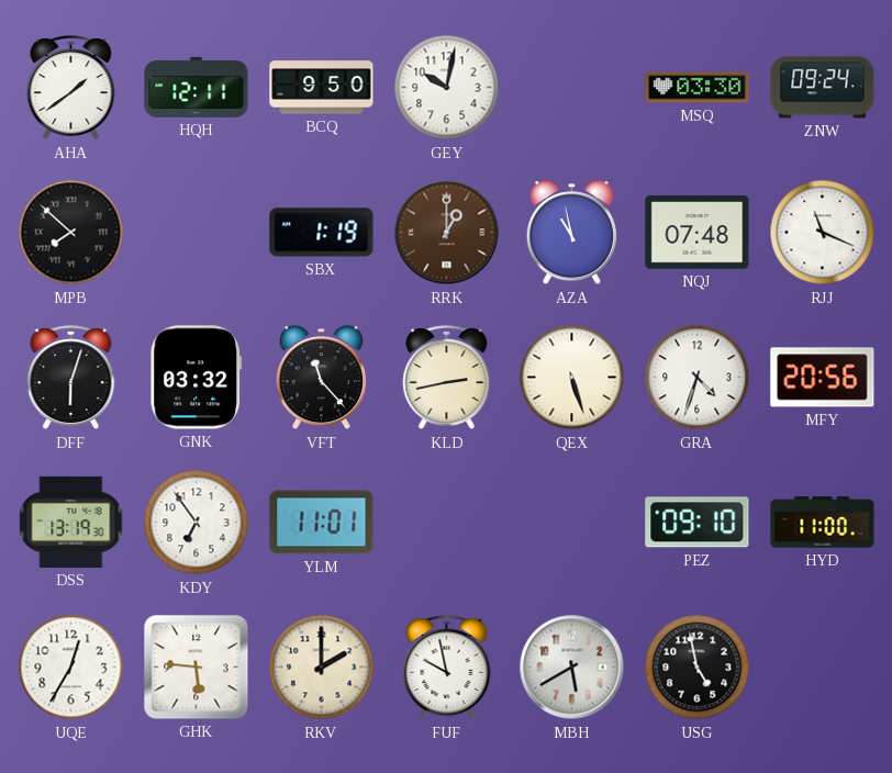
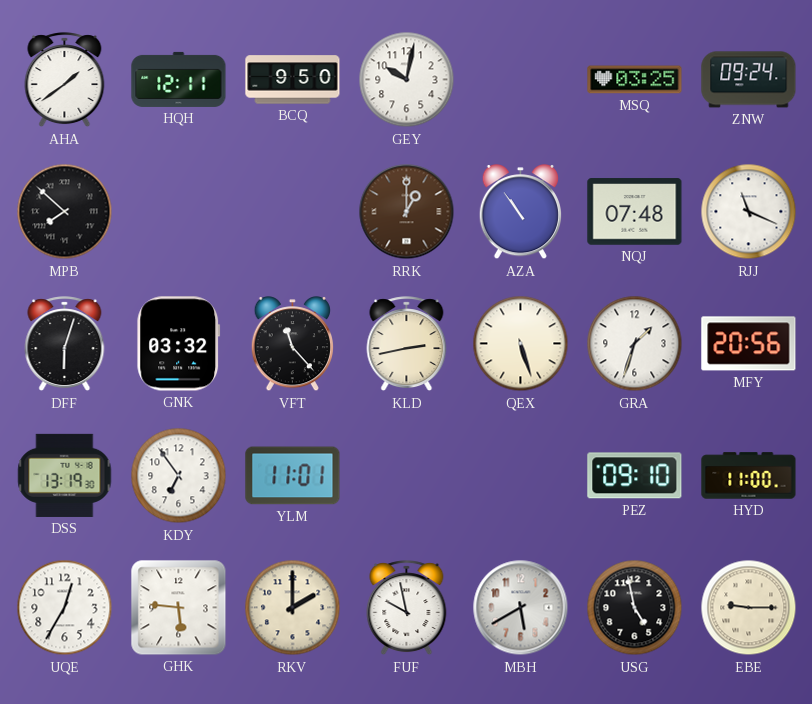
MSQ: 03:30 -> 03:25 (635, 80)
SBX: 1:19 -> none (322, 233)
AZA: 10:58 -> 10:54 (520, 212)
GRA: 4:33 -> 1:33 (635, 344)
EBE: none -> 9:15 (749, 608)
